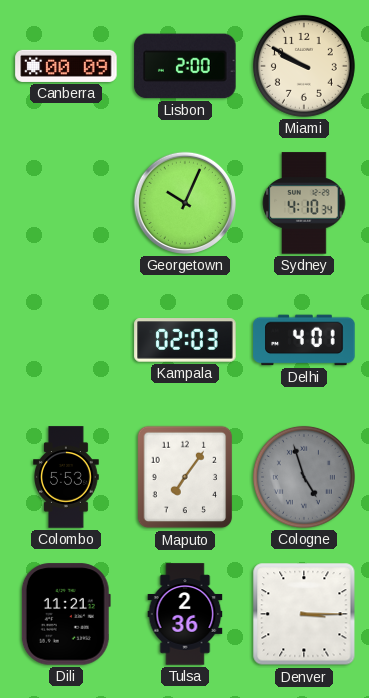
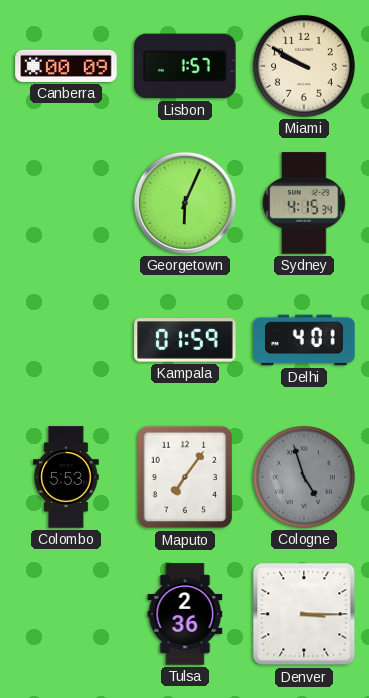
Lisbon: 2:00 -> 1:57 (185, 66)
Georgetown: 10:04 -> 6:04 (185, 203)
Sydney: 4:10 -> 4:15 (304, 203)
Kampala: 02:03 -> 01:59 (185, 340)
Dili: 11:21 -> none (66, 614)
